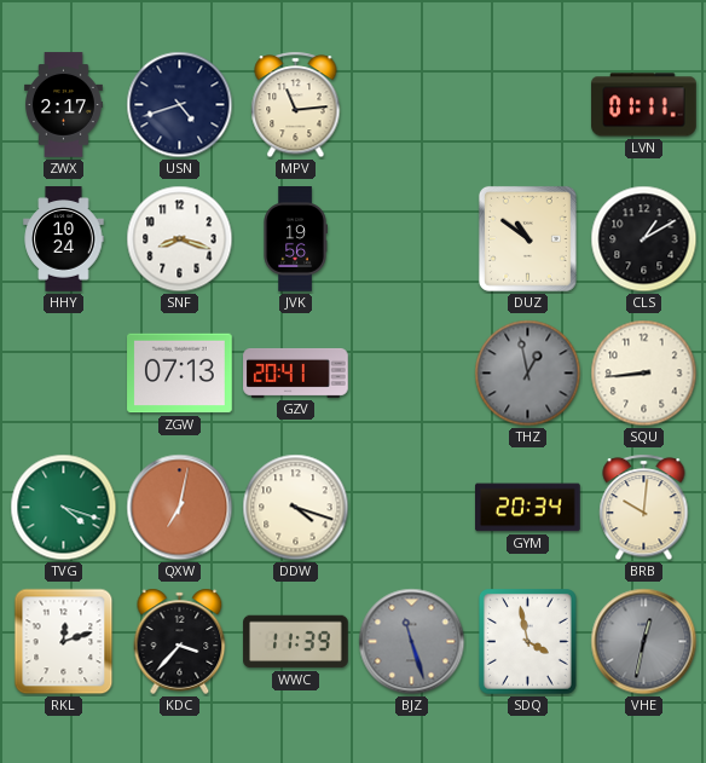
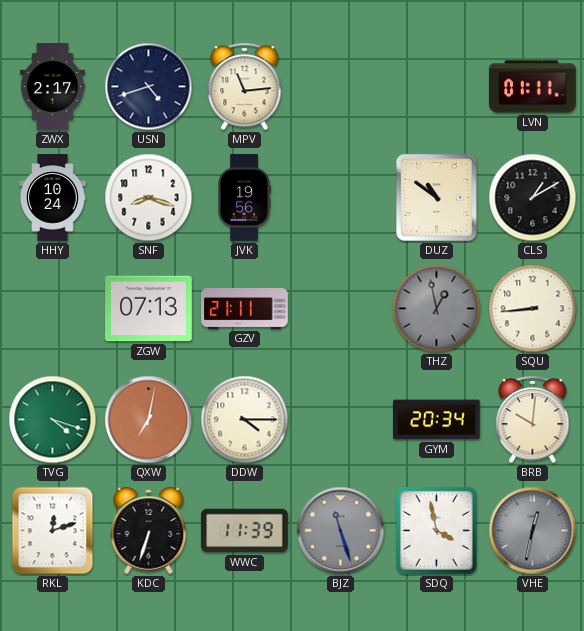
GZV: 20:41 -> 21:11 (245, 308)
DDW: 4:18 -> 4:15 (245, 420)
KDC: 3:37 -> 6:33 (149, 530)
